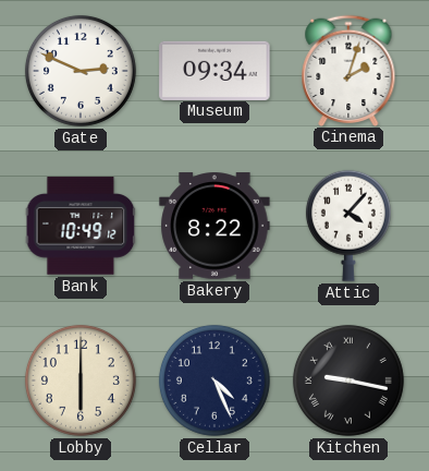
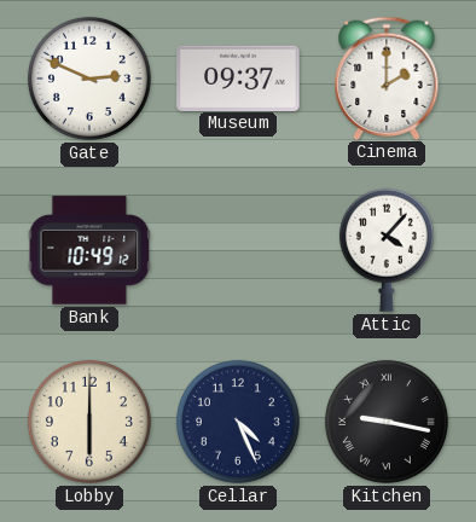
Museum: 09:34 -> 09:37 (238, 77)
Cinema: 2:03 -> 2:00 (387, 77)
Bakery: 8:22 -> none (214, 226)
